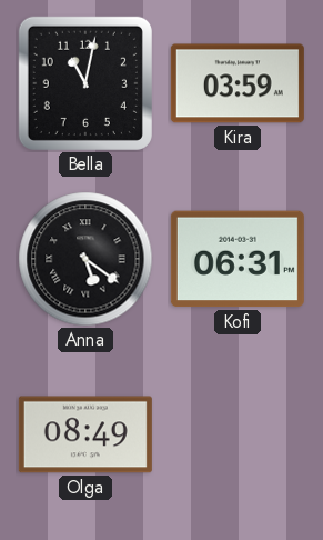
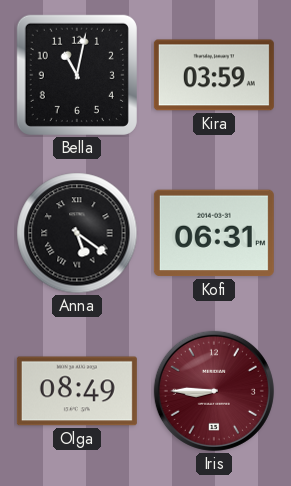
Iris: none -> 8:45 (214, 391)
